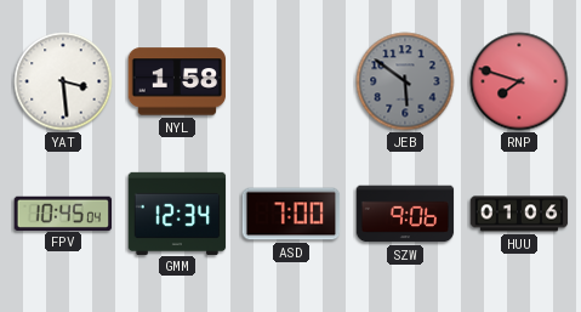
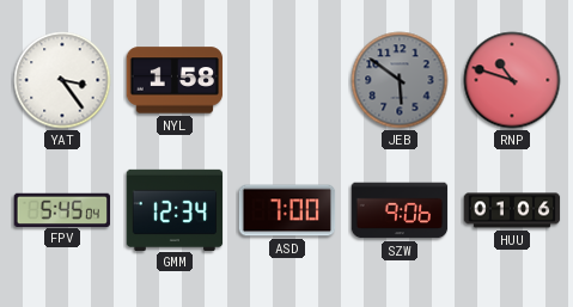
YAT: 3:29 -> 3:24 (62, 80)
RNP: 7:48 -> 10:48 (512, 80)
FPV: 10:45 -> 5:45 (62, 209)
